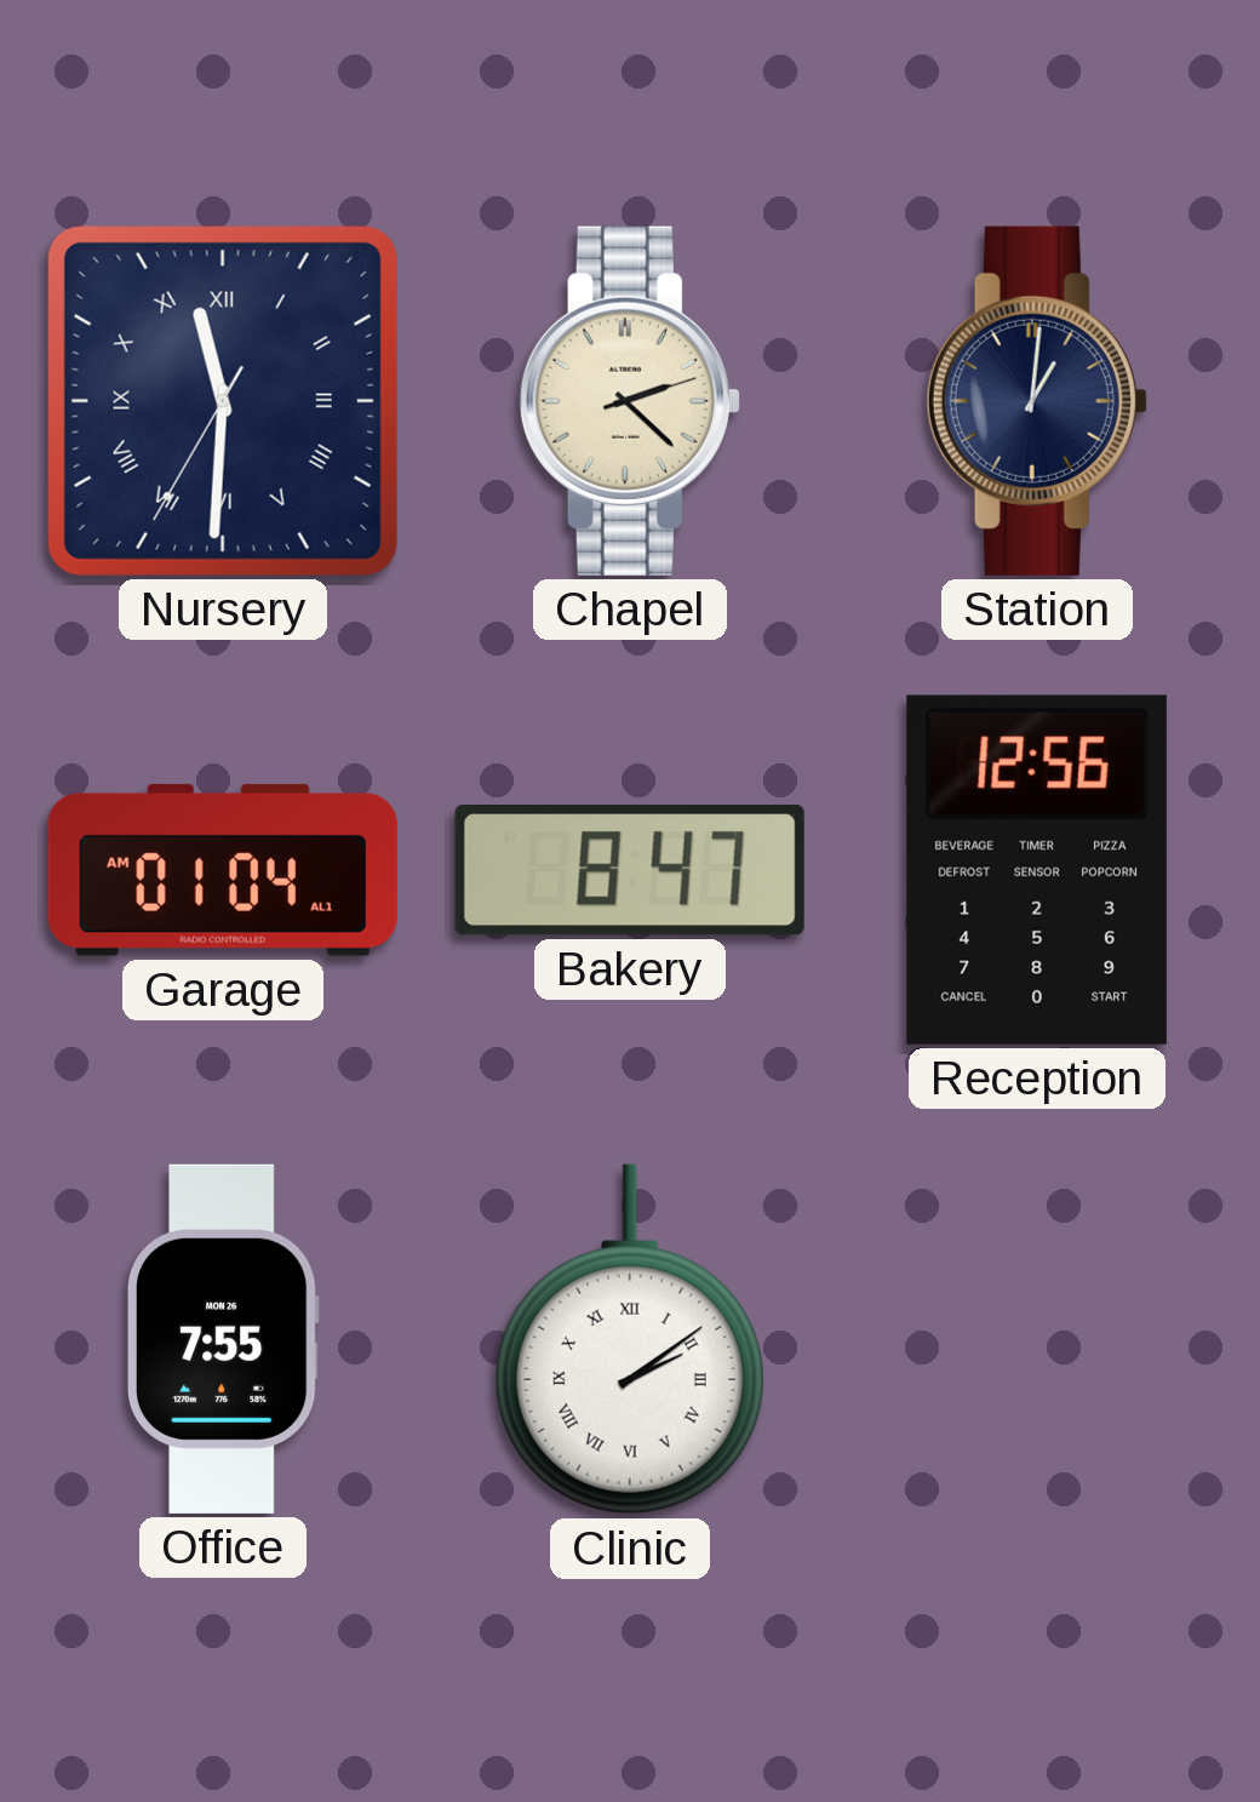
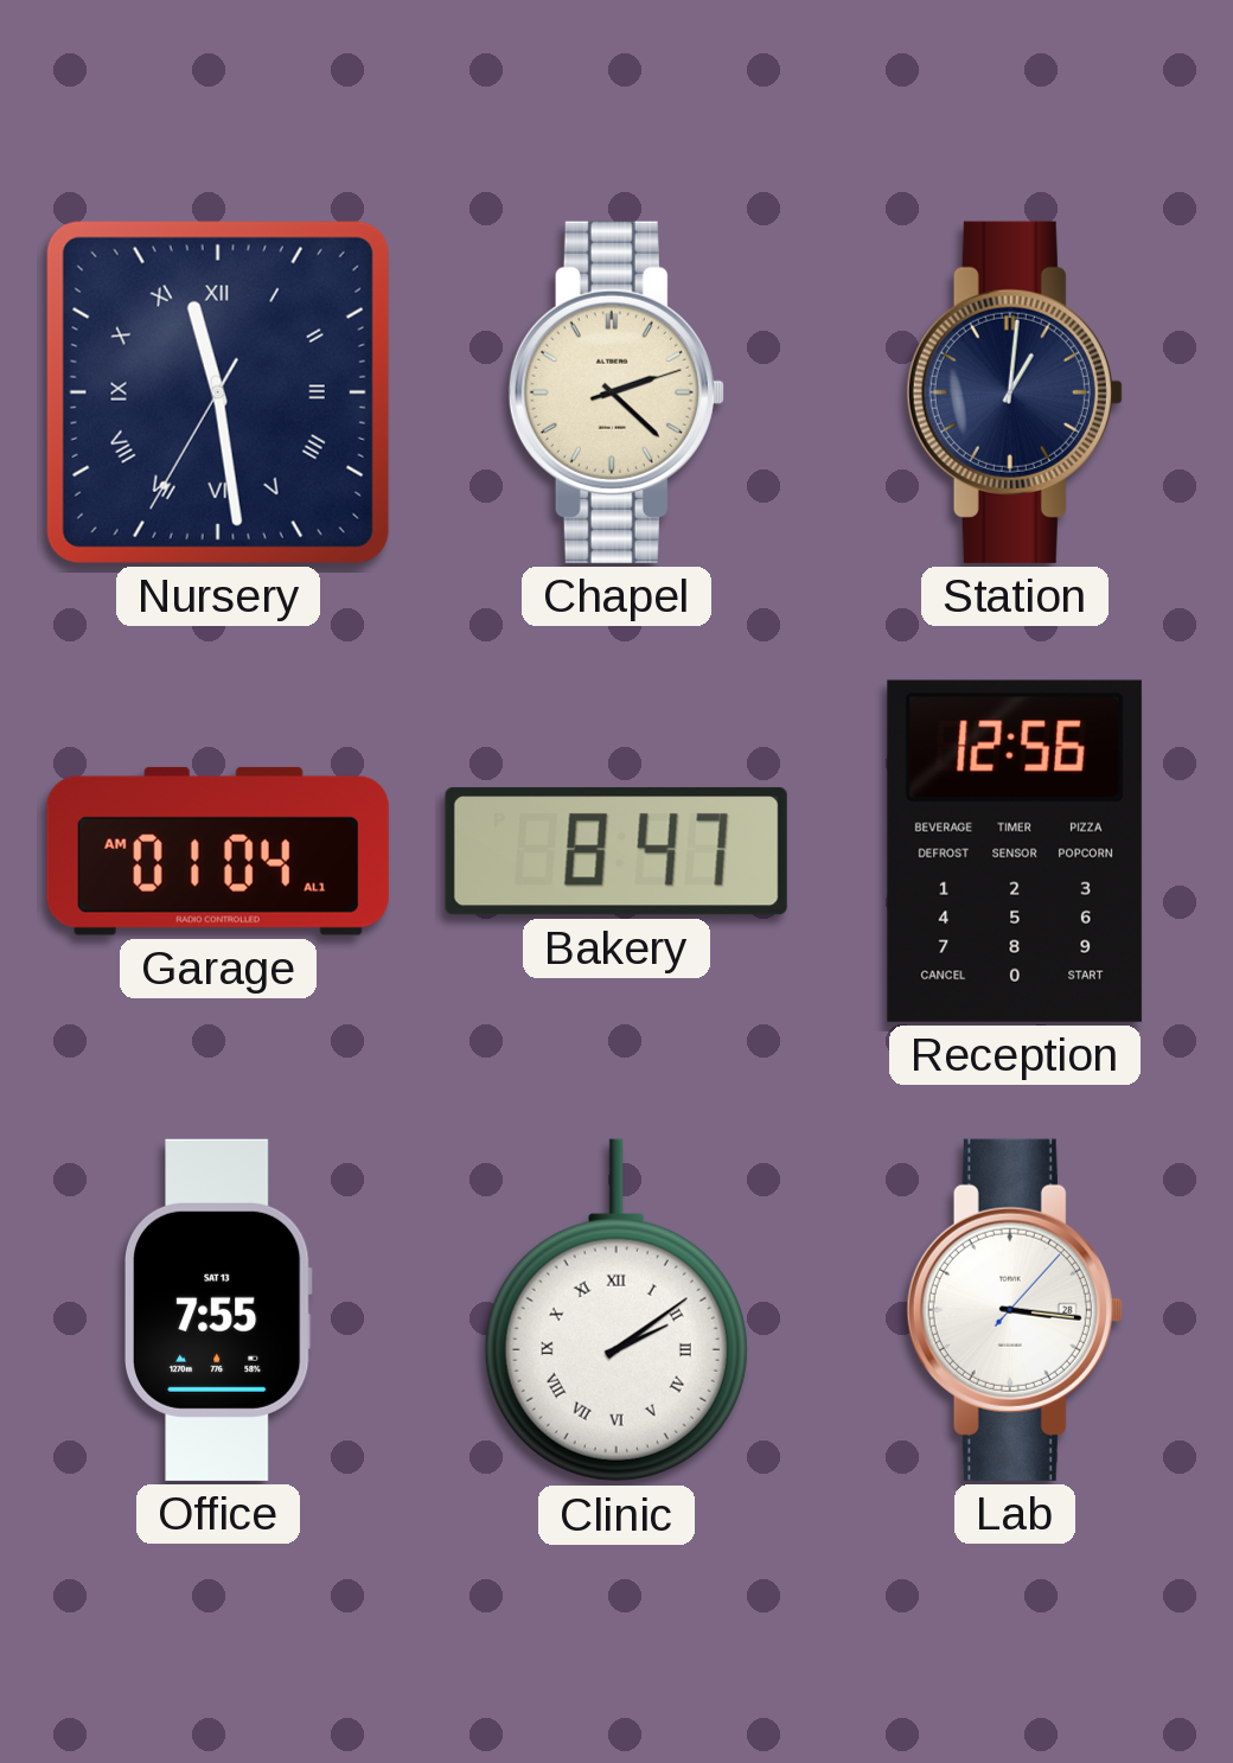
Nursery: 11:30 -> 11:28 (218, 392)
Office date: MON 26 -> SAT 13 (218, 1310)
Lab: none -> 3:16 (1015, 1310)
